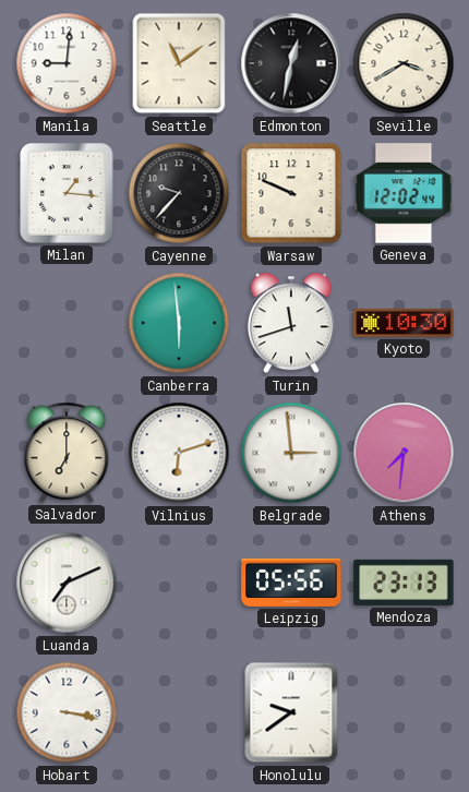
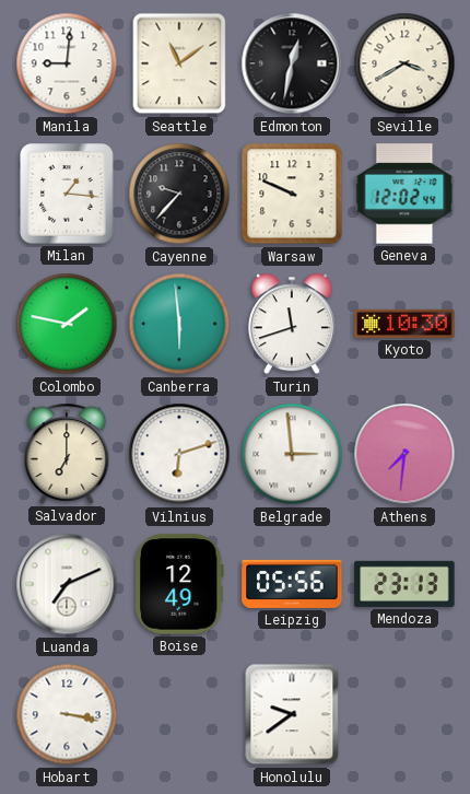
Colombo: none -> 1:47 (67, 324)
Boise: none -> 12:49 (179, 584)
